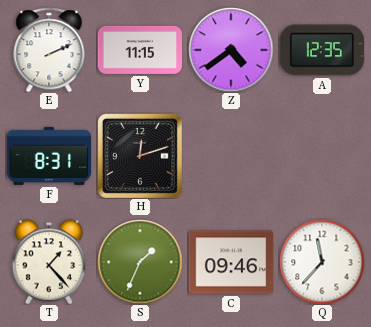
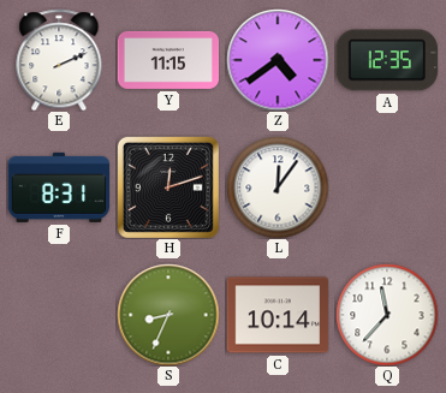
L: none -> 12:06 (278, 187)
T: 1:23 -> none (48, 262)
S: 1:34 -> 8:34 (168, 315)
C: 09:46 -> 10:14 (278, 315)
